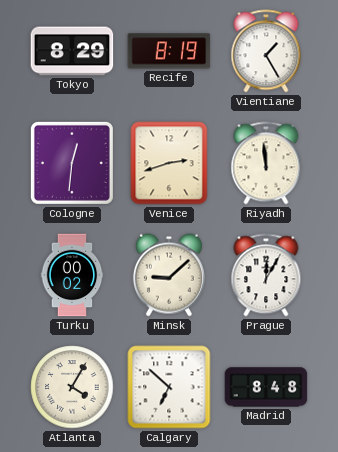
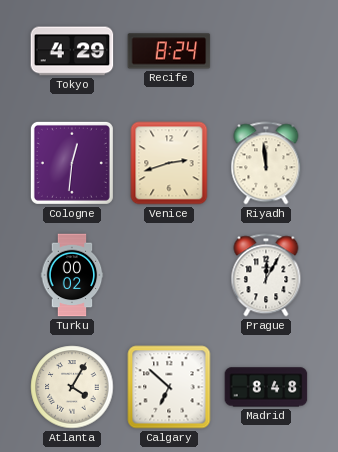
Tokyo: 8:29 -> 4:29 (72, 51)
Recife: 8:19 -> 8:24 (169, 51)
Vientiane: 1:25 -> none (266, 51)
Minsk: 9:08 -> none (169, 275)
